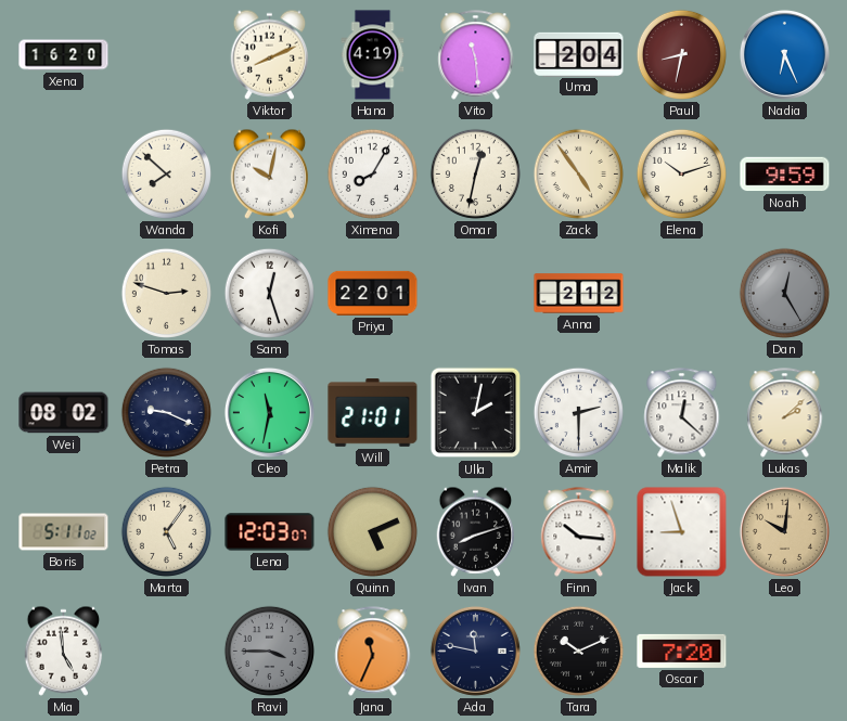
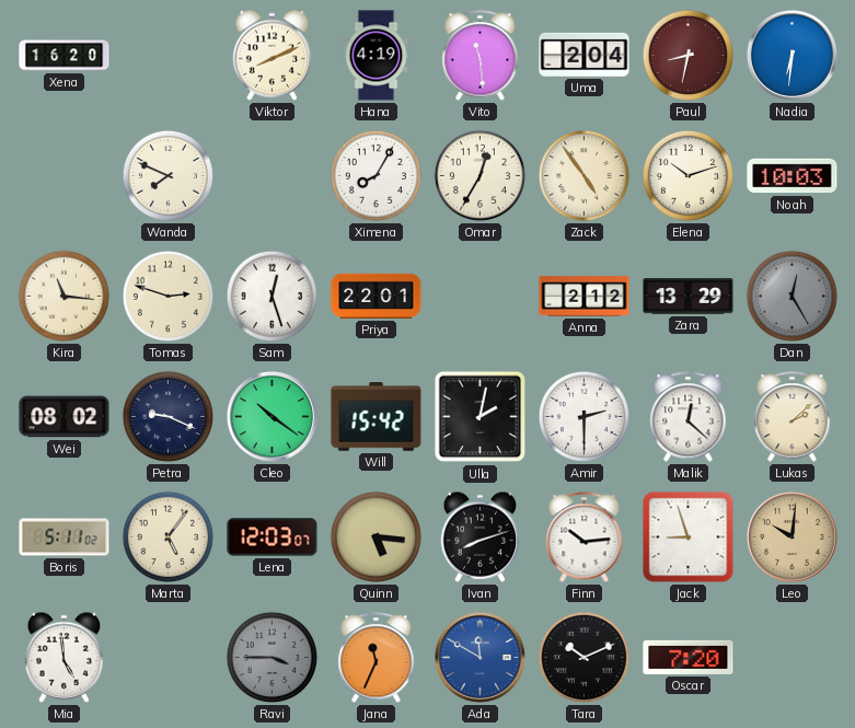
Nadia: 6:26 -> 6:31 (792, 55)
Wanda: 7:52 -> 7:49 (167, 175)
Kofi: 10:02 -> none (270, 173)
Omar: 12:32 -> 12:35 (480, 175)
Noah: 9:59 -> 10:03 (793, 176)
Kira: none -> 11:16 (63, 296)
Zara: none -> 13:29 (689, 297)
Cleo: 11:32 -> 10:21 (271, 416)
Will: 21:01 -> 15:42 (377, 417)
Quinn: 5:11 -> 5:16 (375, 536)
Finn: 10:16 -> 10:14 (585, 538)
Ada: 11:47 -> 11:50 (480, 657)
Ada dial: navy -> blue (480, 657)
